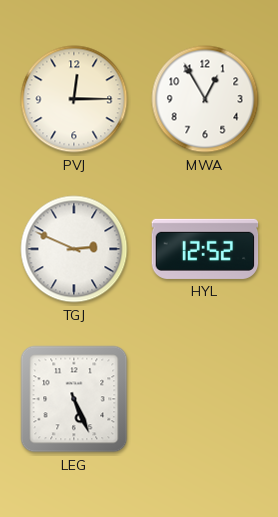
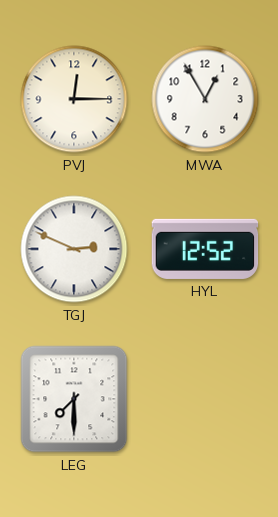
LEG: 5:26 -> 7:30 (74, 399)
